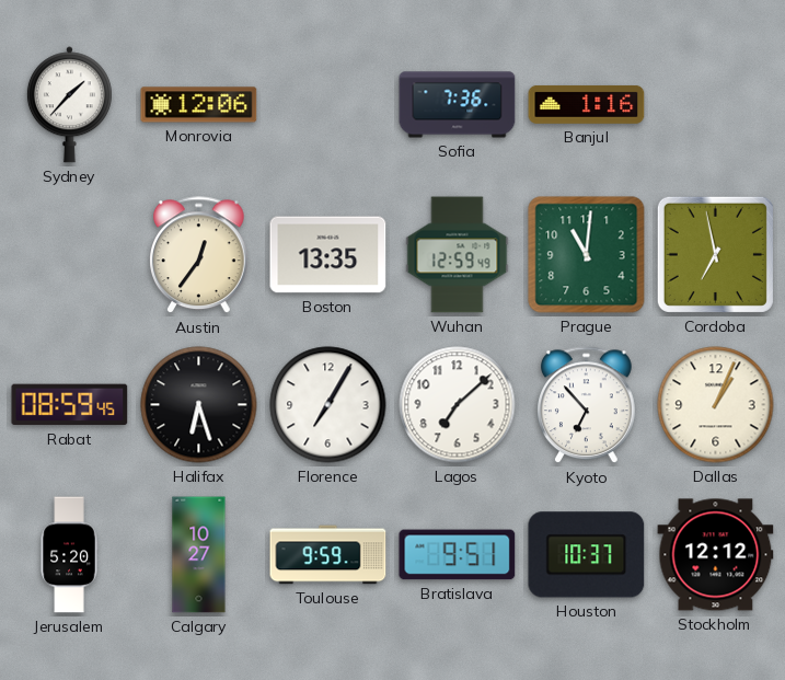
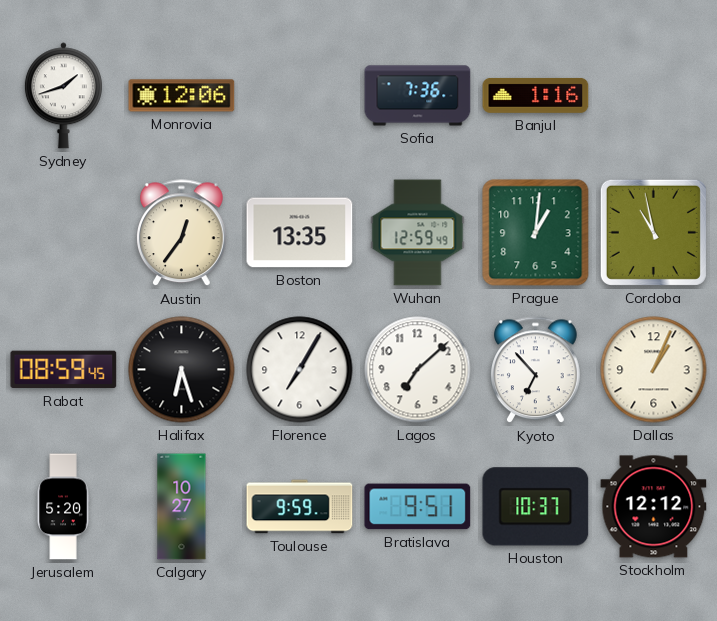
Sydney: 1:37 -> 1:42 (63, 96)
Prague: 11:01 -> 1:01 (536, 233)
Cordoba: 6:58 -> 10:58 (653, 232)
